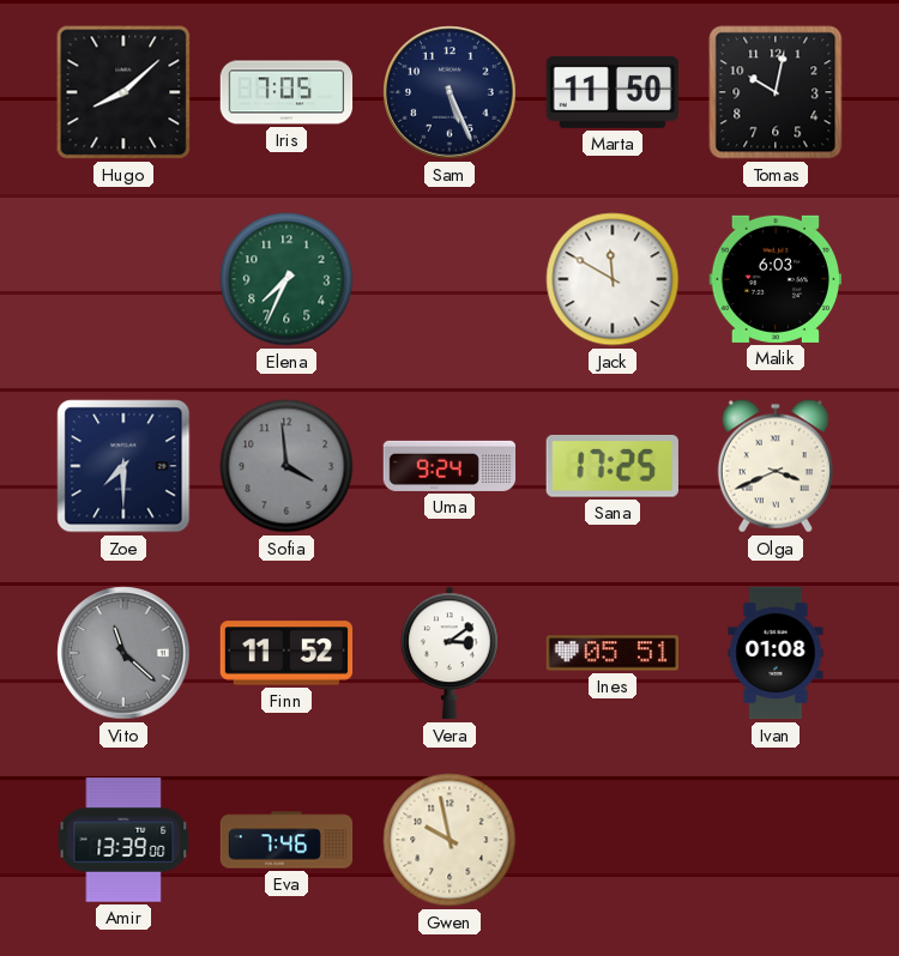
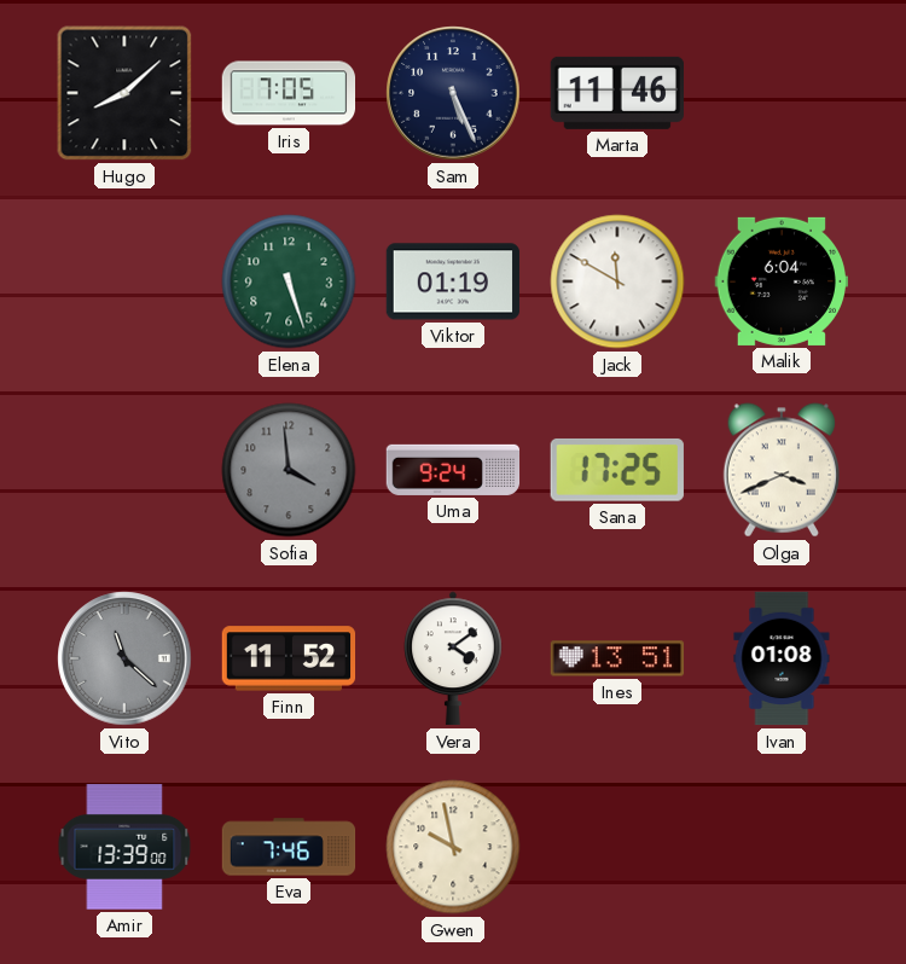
Marta: 11:50 -> 11:46 (616, 93)
Tomas: 10:02 -> none (776, 92)
Elena: 7:34 -> 5:27 (289, 281)
Viktor: none -> 01:19 (453, 281)
Malik: 6:03 -> 6:04 (780, 281)
Zoe: 7:30 -> none (123, 466)
Vera: 3:09 -> 4:09 (453, 658)
Ines: 05:51 -> 13:51 (617, 658)
